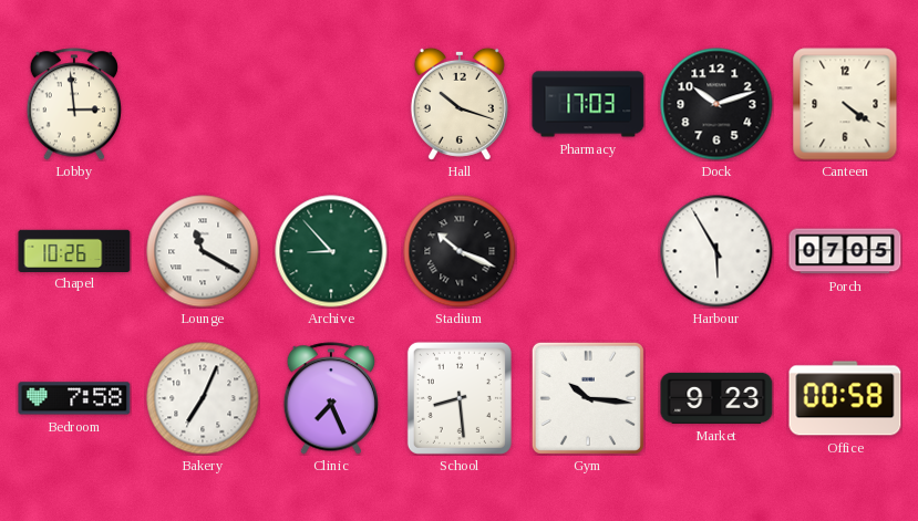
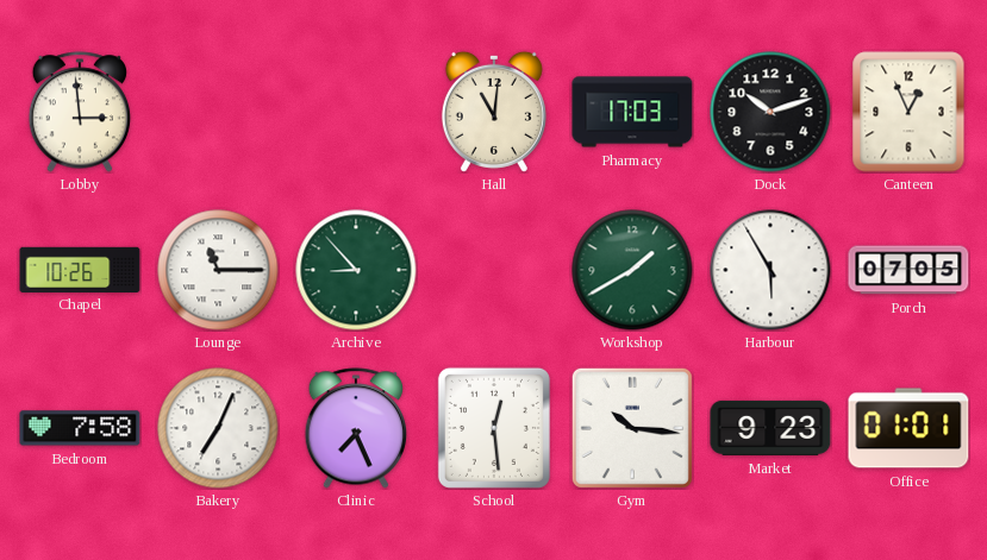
Hall: 10:18 -> 11:01 (494, 112)
Canteen: 4:21 -> 12:56 (908, 112)
Lounge: 11:20 -> 11:15 (218, 270)
Stadium: 10:19 -> none (460, 251)
Workshop: none -> 1:40 (632, 270)
School: 8:29 -> 12:29 (494, 428)
Office: 00:58 -> 01:01 (908, 428)
